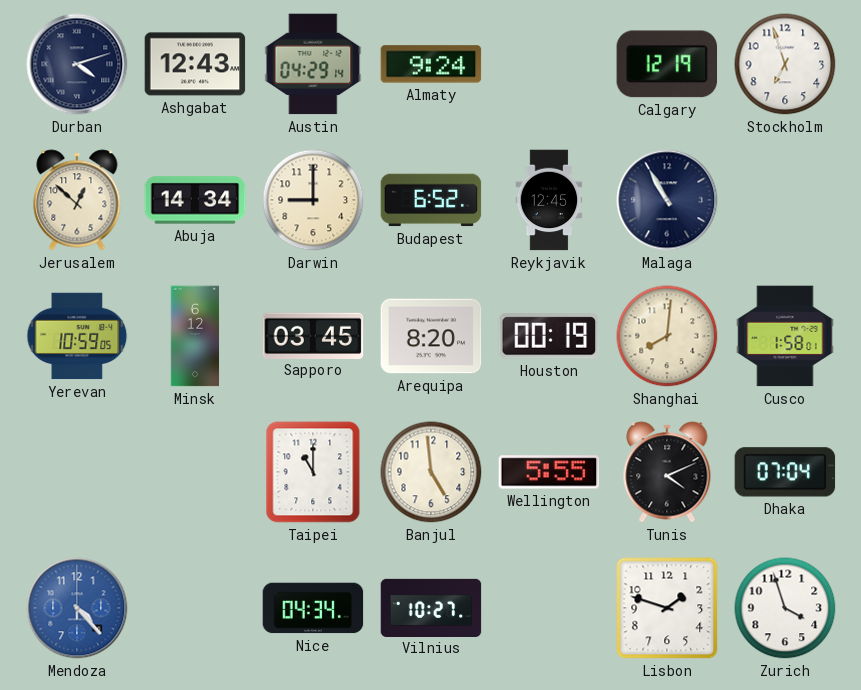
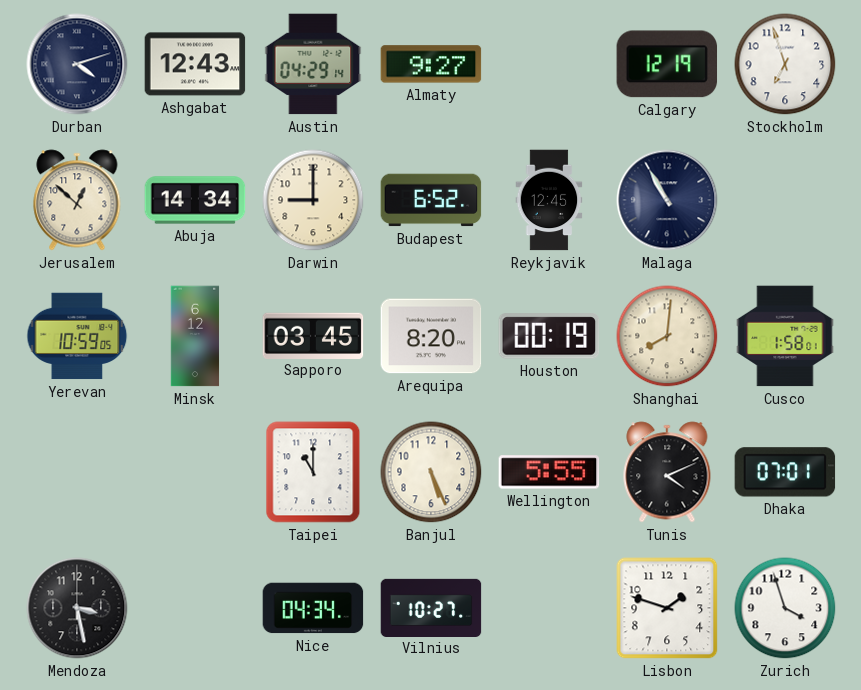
Almaty: 9:24 -> 9:27 (431, 64)
Banjul: 4:59 -> 5:26 (431, 472)
Dhaka: 07:04 -> 07:01 (785, 472)
Mendoza: 4:23 -> 3:28 (77, 608)
Mendoza dial: blue -> black (77, 608)
